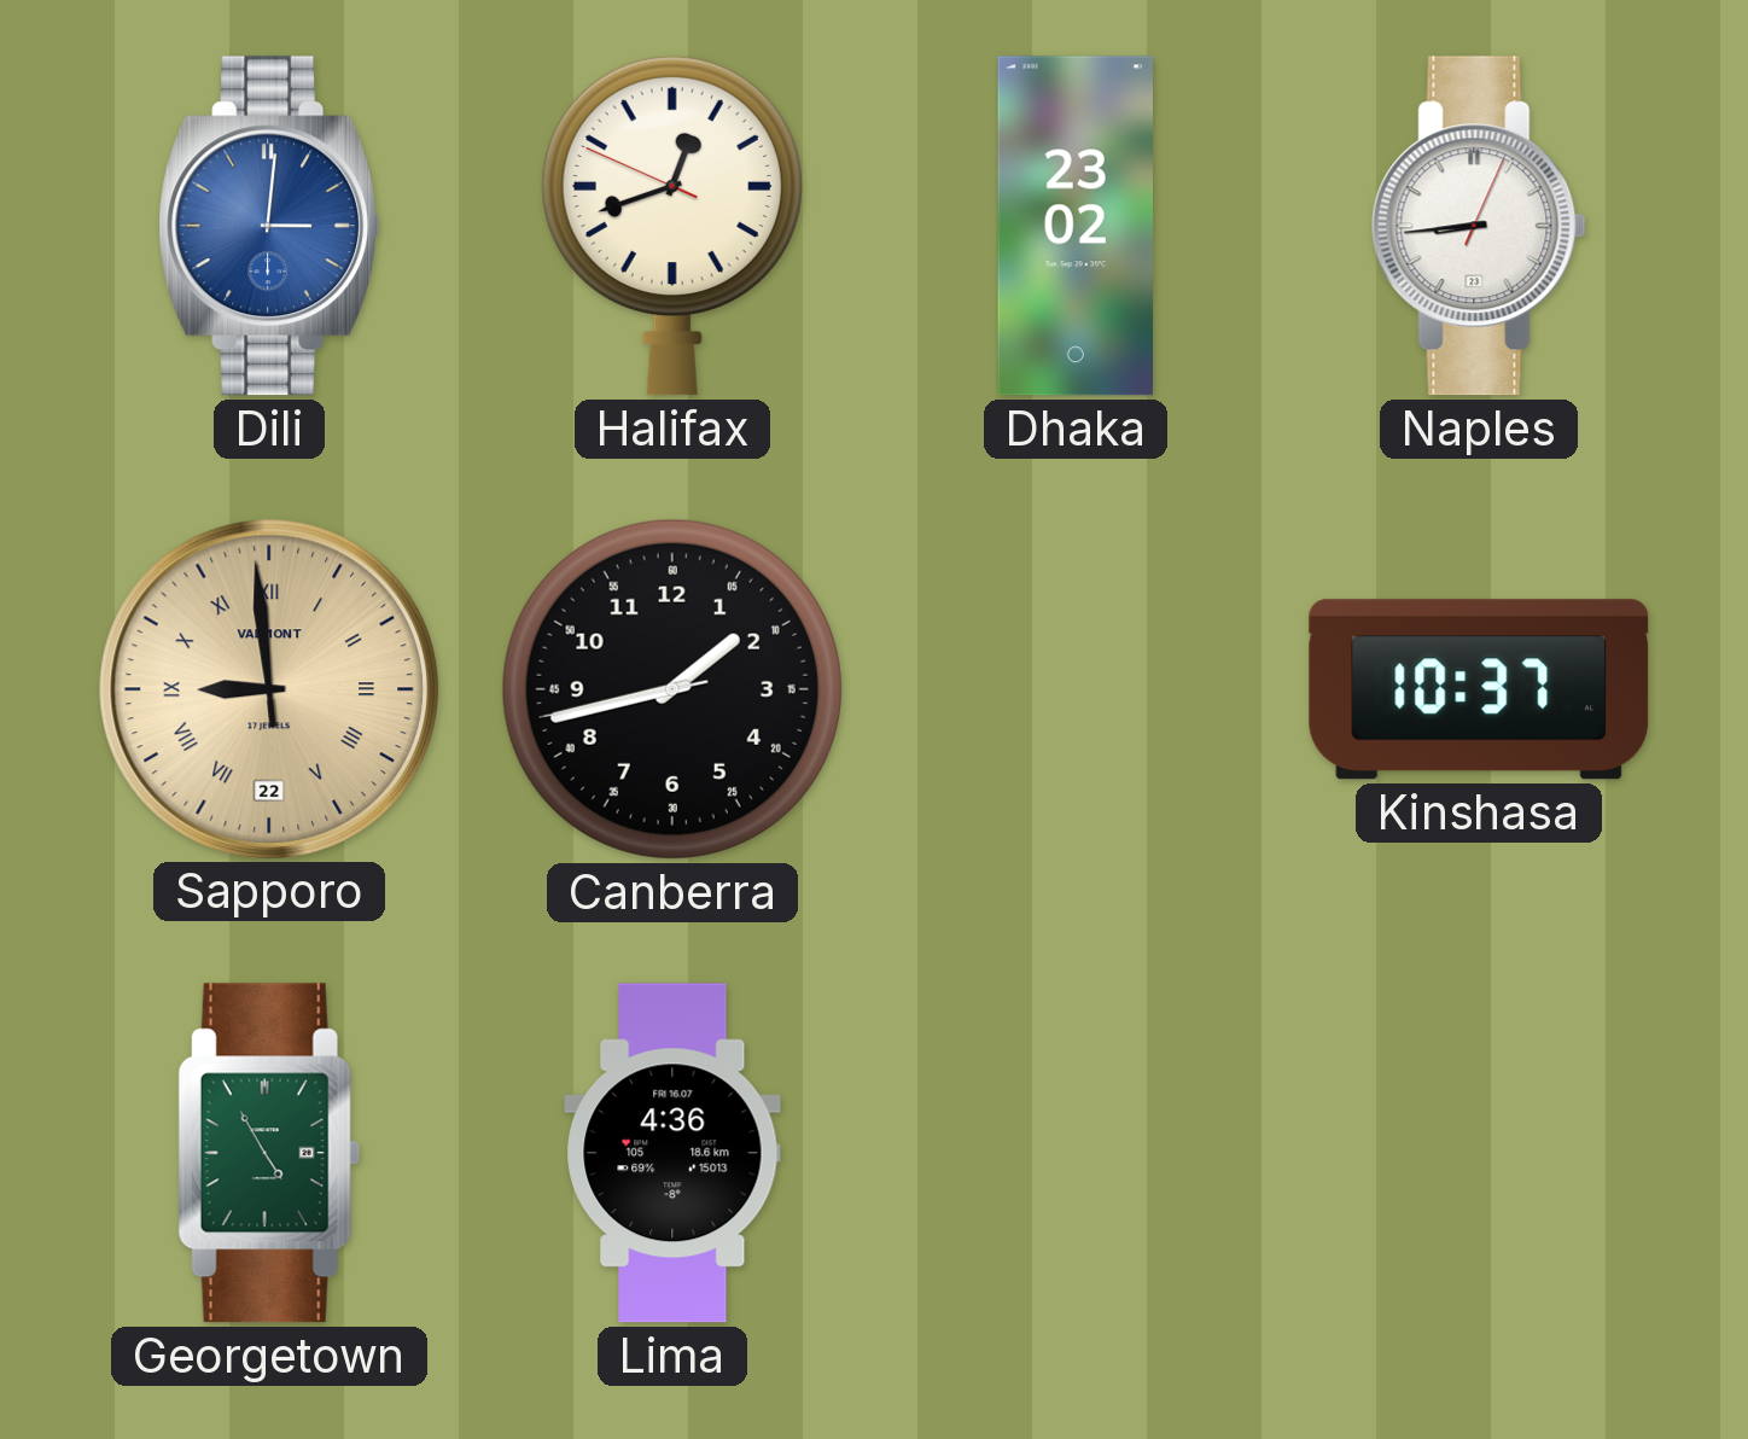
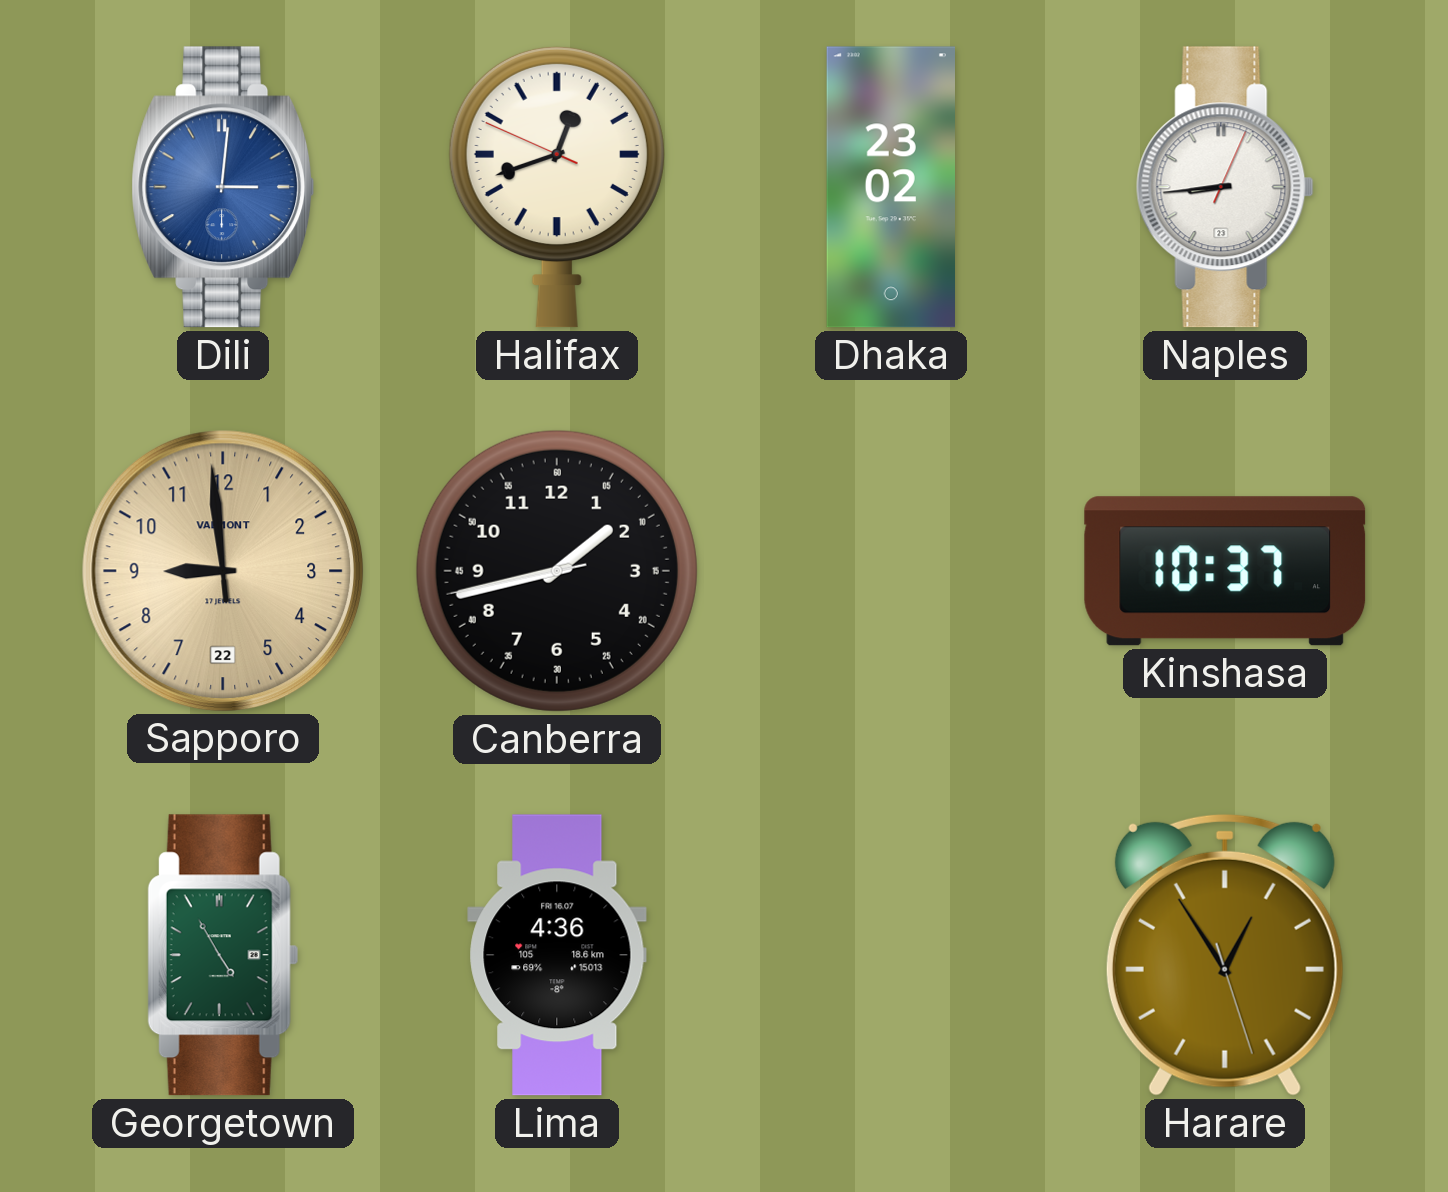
Sapporo numerals: Roman -> Arabic (222, 570)
Harare: none -> 12:54 (1225, 955)
